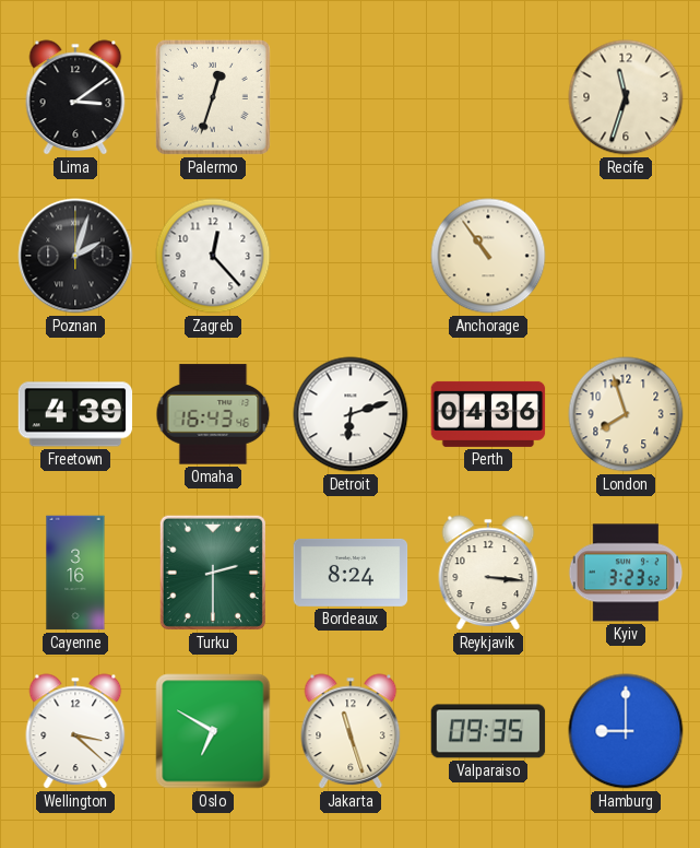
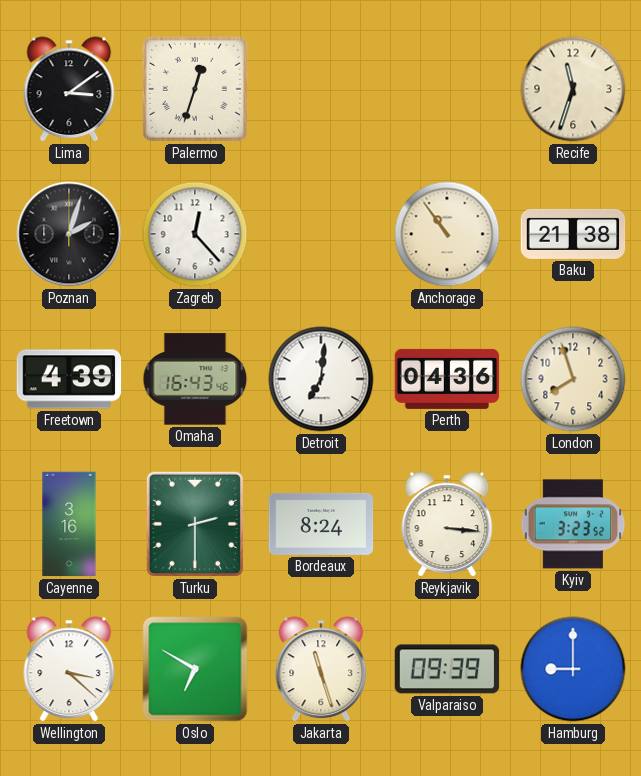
Baku: none -> 21:38 (573, 234)
Detroit: 6:12 -> 7:01 (321, 379)
Valparaiso: 09:35 -> 09:39 (447, 669)
